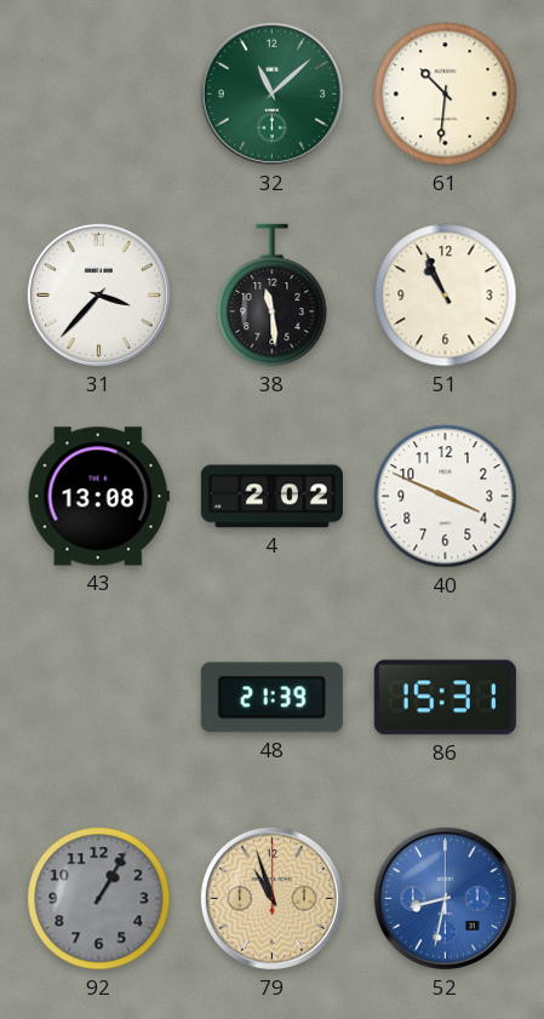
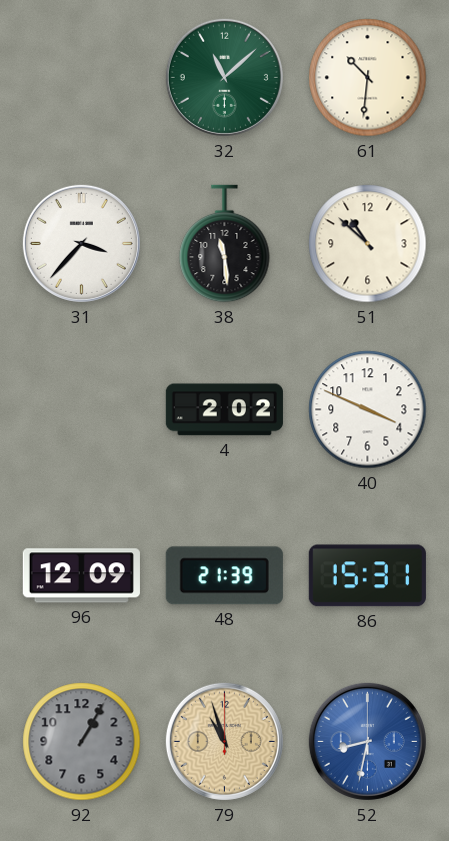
51: 10:56 -> 10:52 (368, 244)
43: 13:08 -> none (98, 497)
96: none -> 12:09 (81, 576)
